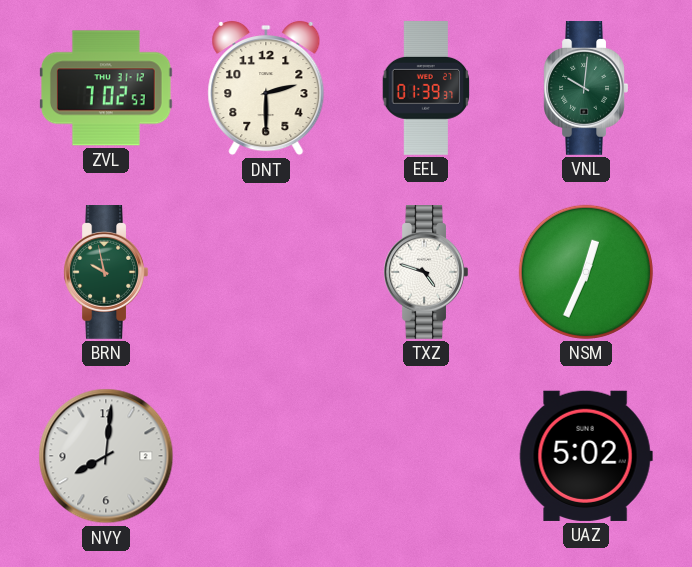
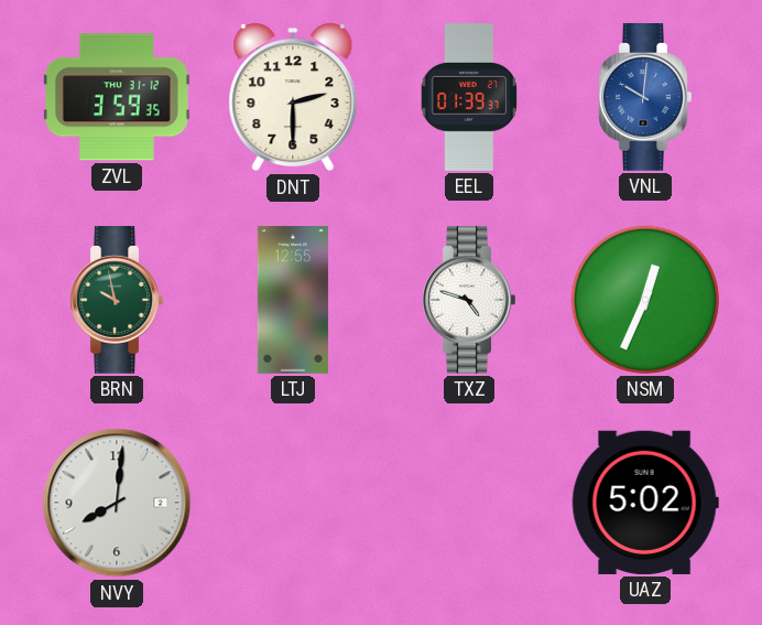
ZVL: 7:02 -> 3:59 (117, 97)
VNL dial: green -> blue (645, 98)
LTJ: none -> 12:55 (293, 301)
